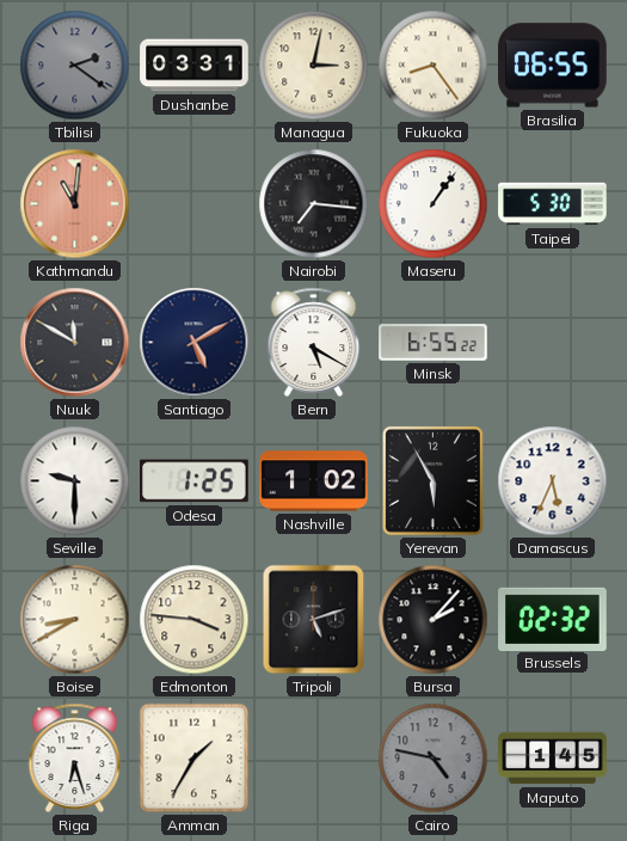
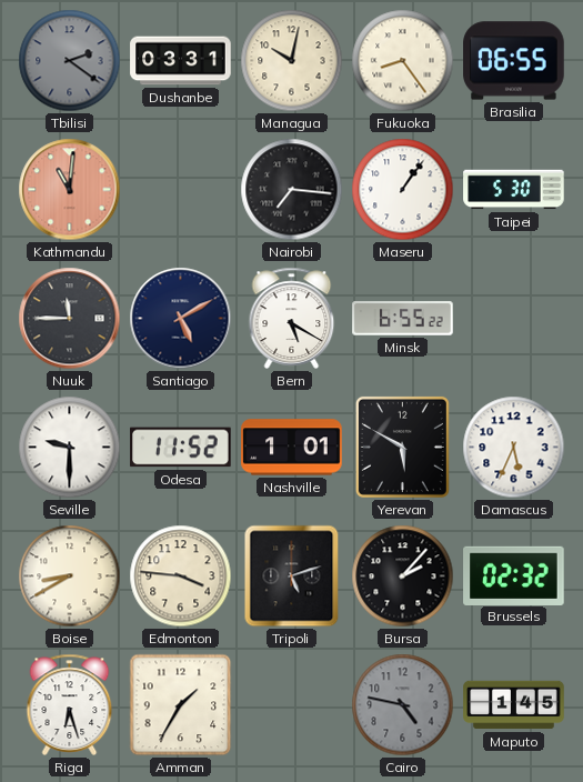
Managua: 3:02 -> 10:02 (292, 61)
Nuuk: 11:50 -> 11:45 (70, 319)
Odesa: 1:25 -> 11:52 (181, 448)
Nashville: 1:02 -> 1:01 (292, 448)
Yerevan: 5:55 -> 5:50 (402, 447)
